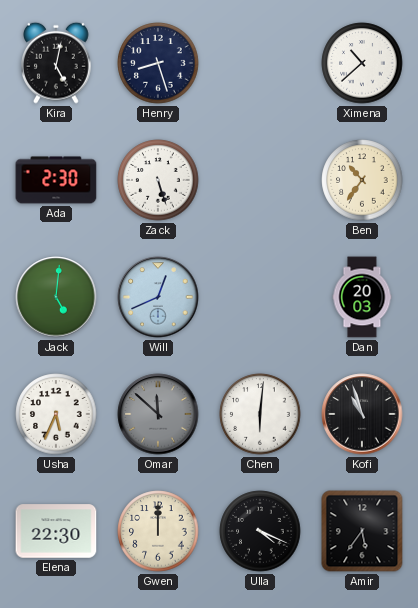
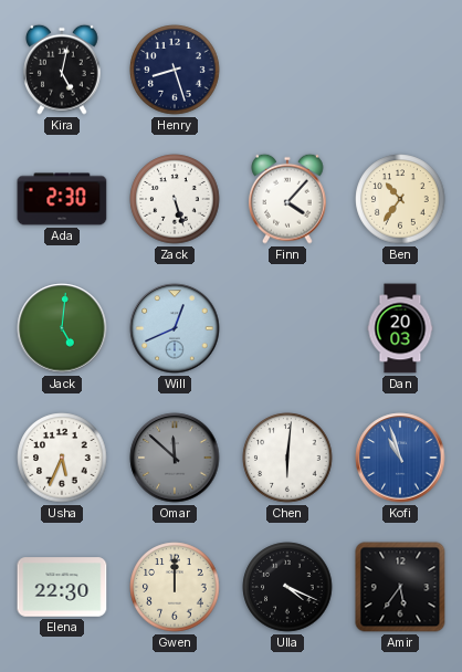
Ximena: 10:38 -> none (362, 63)
Finn: none -> 4:07 (287, 199)
Kofi dial: black -> blue (400, 458)
